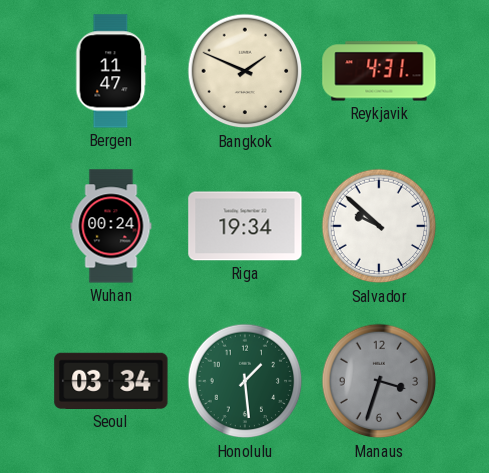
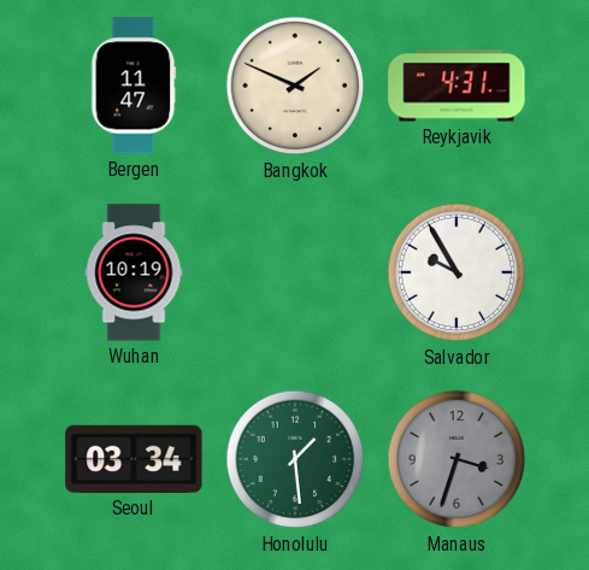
Wuhan: 00:24 -> 10:19 (134, 272)
Riga: 19:34 -> none (245, 226)
Salvador: 9:52 -> 9:55 (457, 272)
